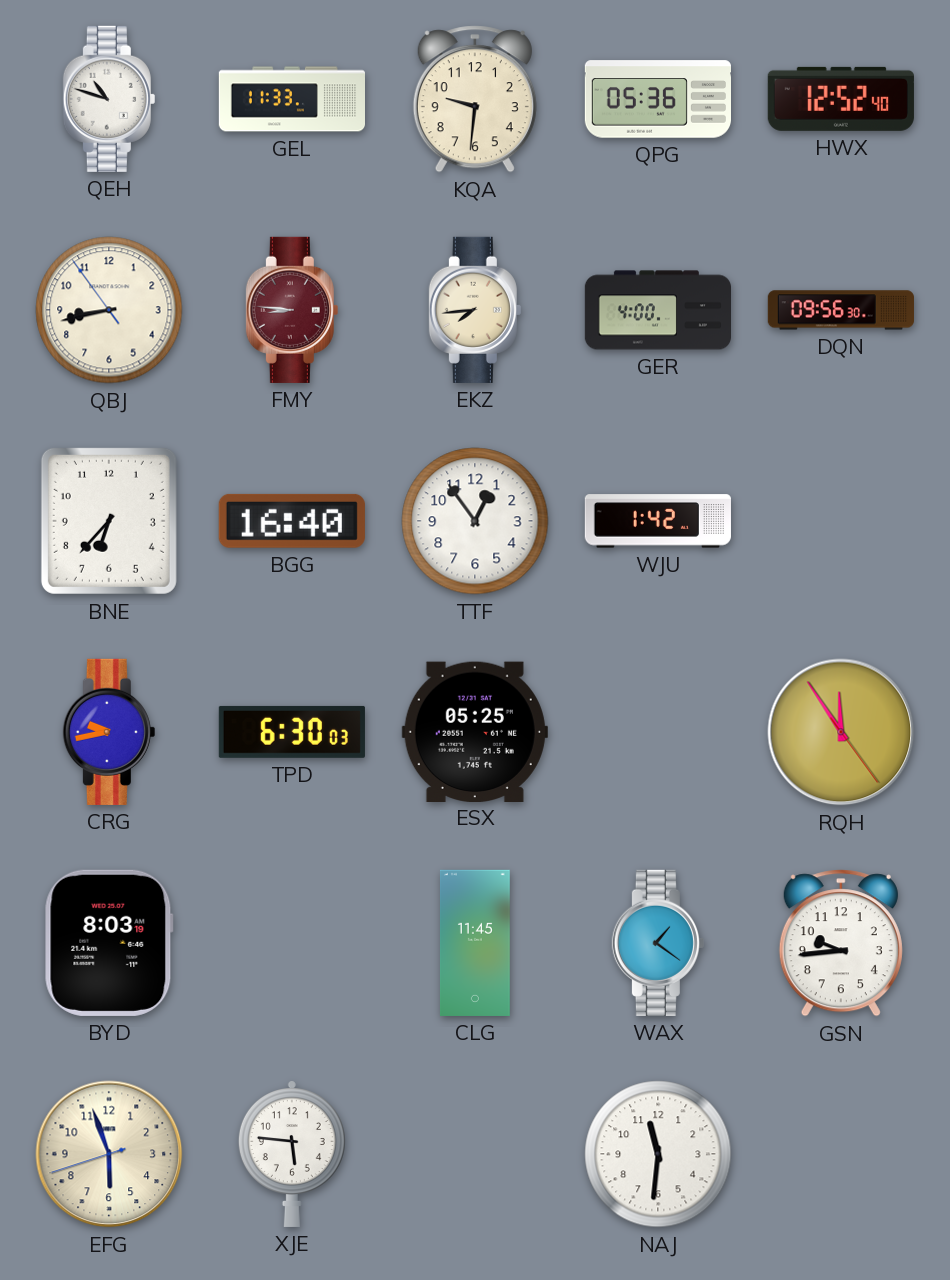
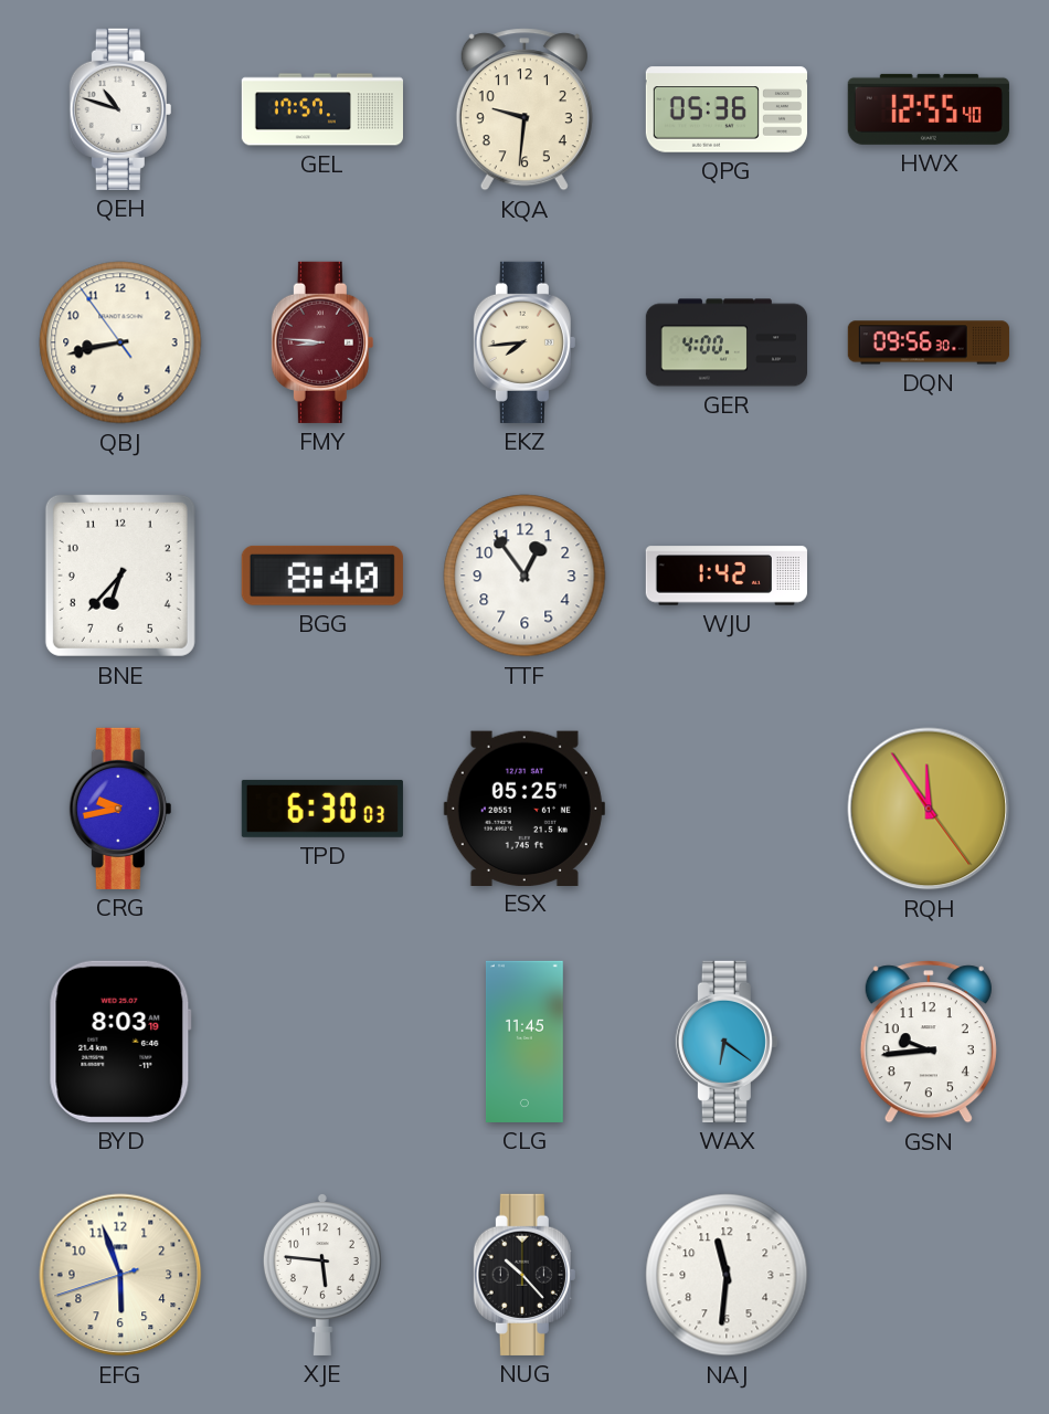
GEL: 11:33 -> 17:57 (321, 109)
HWX: 12:52 -> 12:55 (929, 109)
BGG: 16:40 -> 8:40 (322, 576)
WAX: 1:21 -> 6:21 (727, 1042)
NUG: none -> 10:23 (524, 1275)
